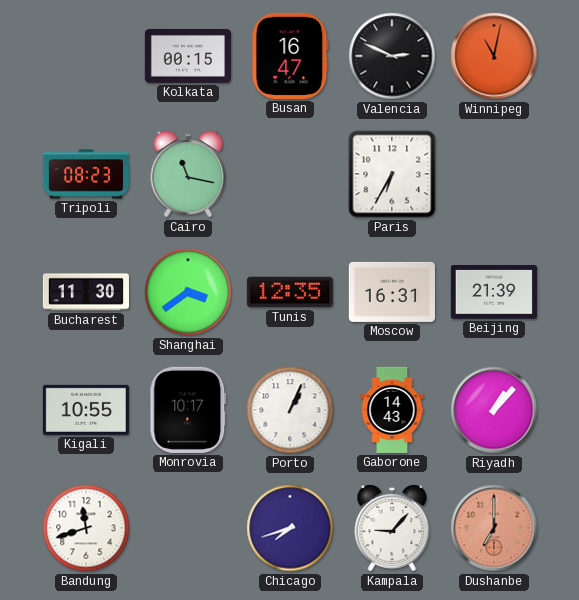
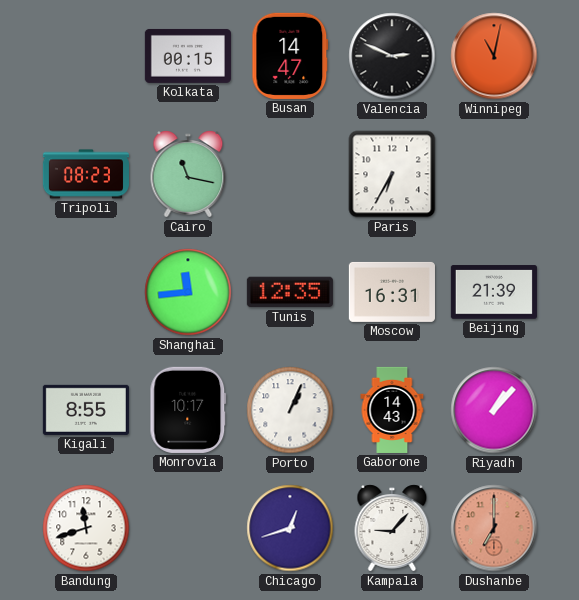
Busan: 16:47 -> 14:47 (290, 56)
Bucharest: 11:30 -> none (86, 292)
Shanghai: 3:39 -> 11:44 (188, 292)
Kigali: 10:55 -> 8:55 (86, 410)
Chicago: 7:42 -> 12:42 (290, 528)
